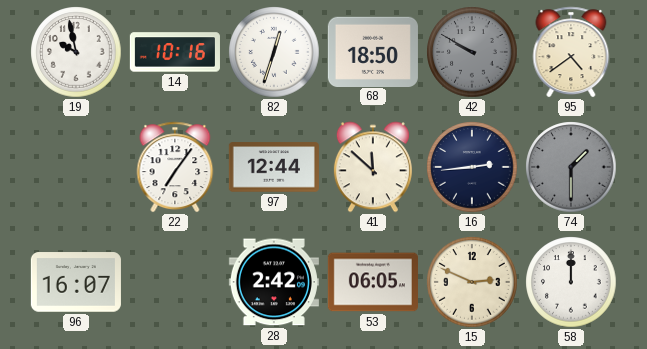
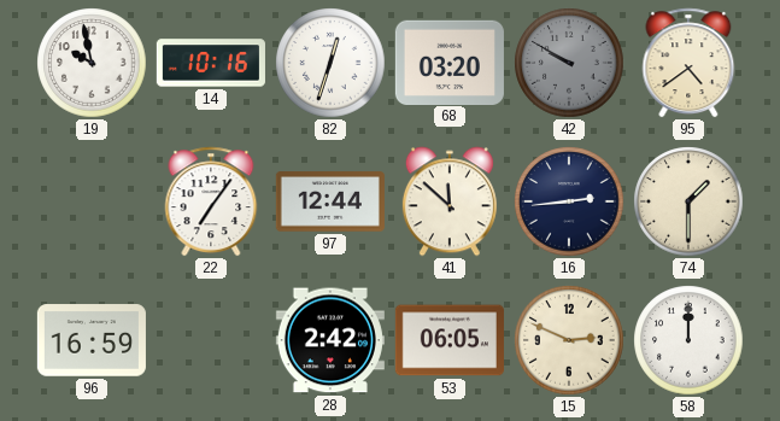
68: 18:50 -> 03:20 (450, 62)
74 dial: grey -> cream (688, 201)
96: 16:07 -> 16:59 (92, 340)
